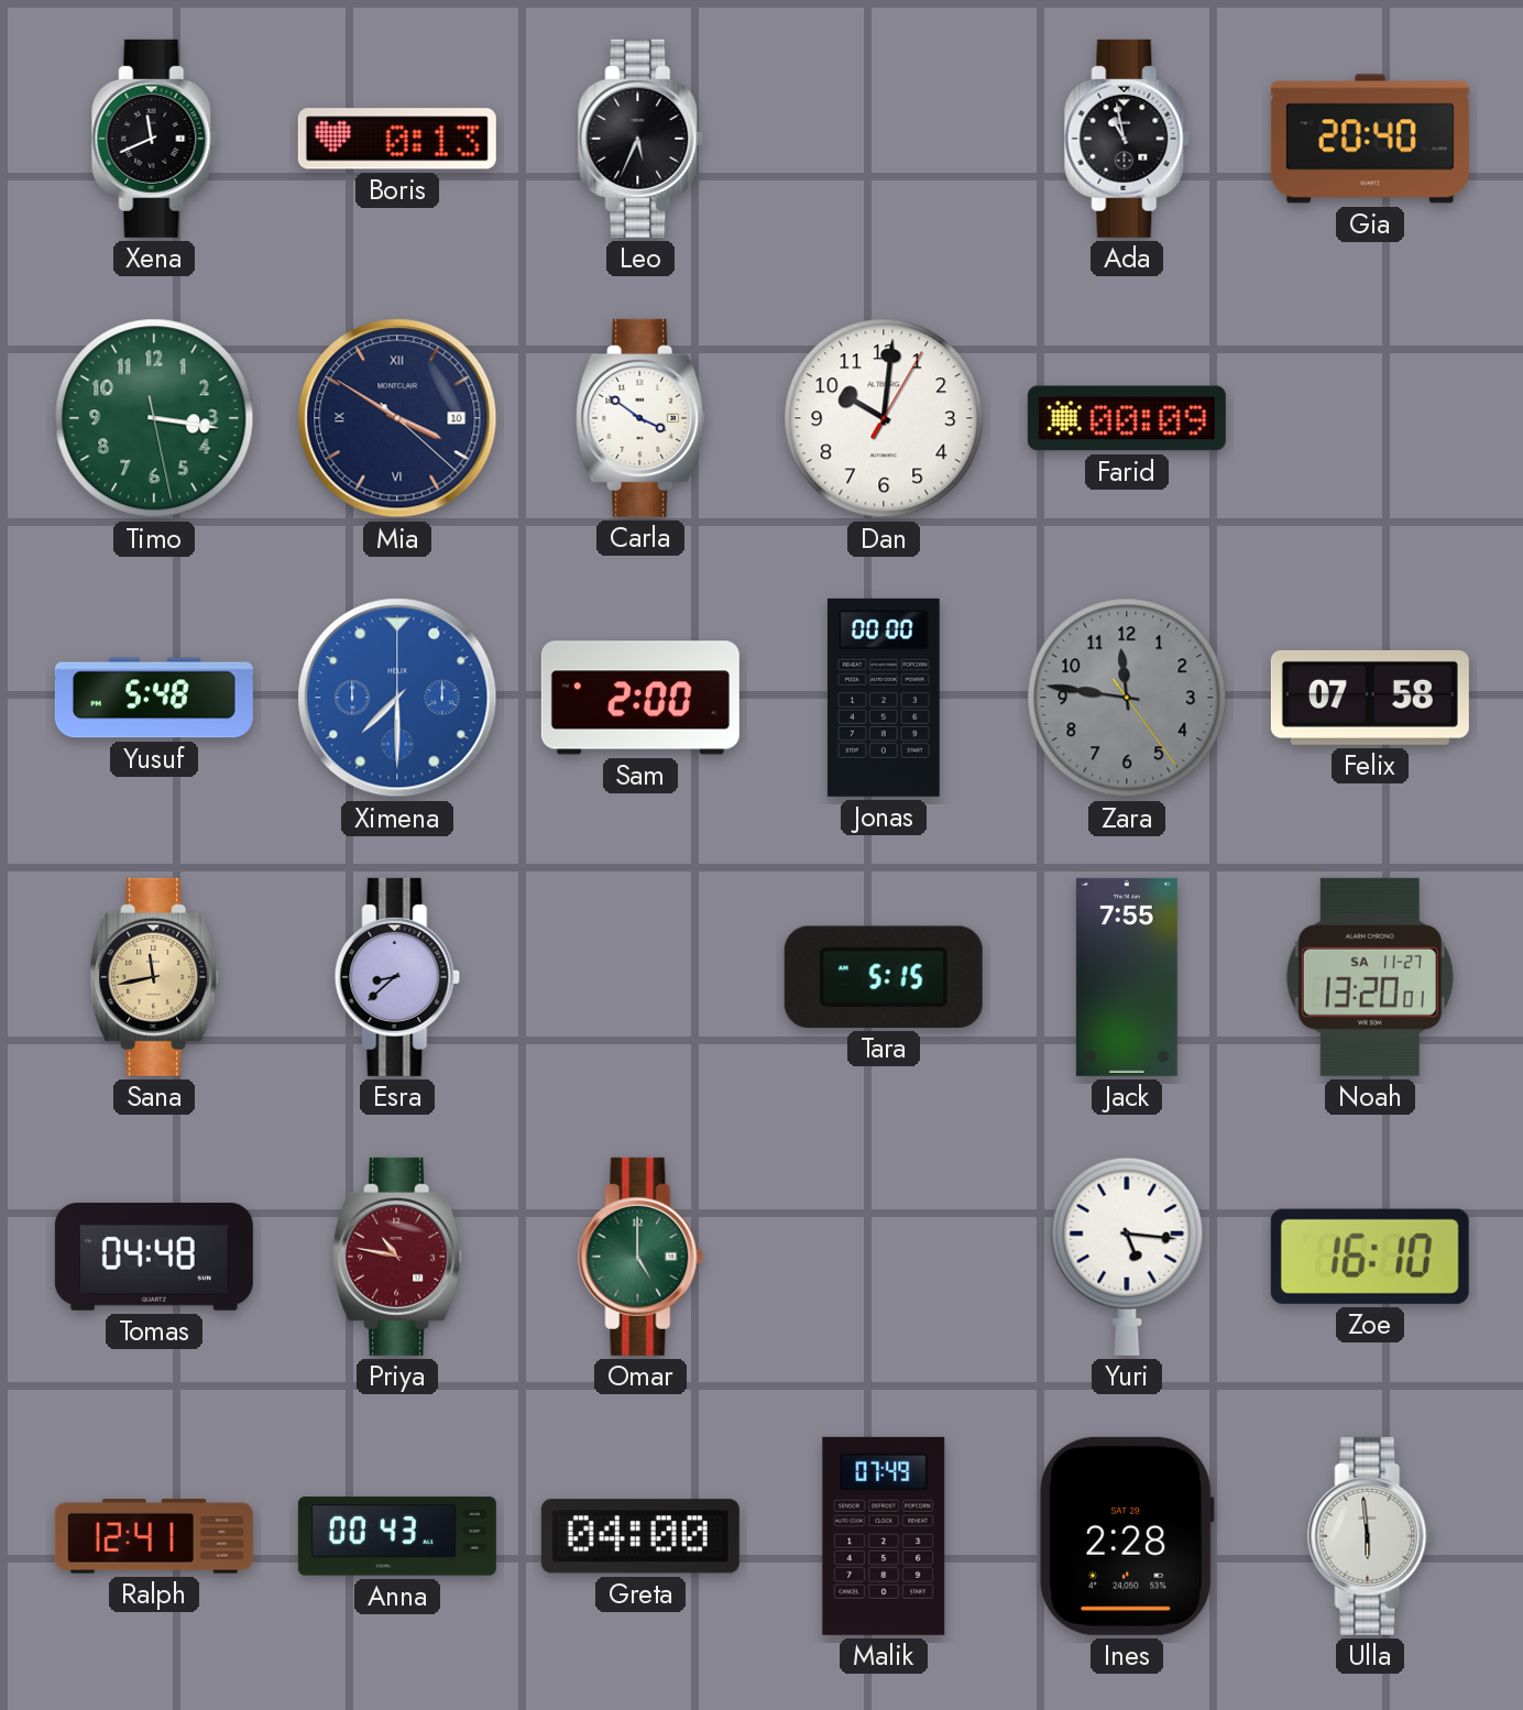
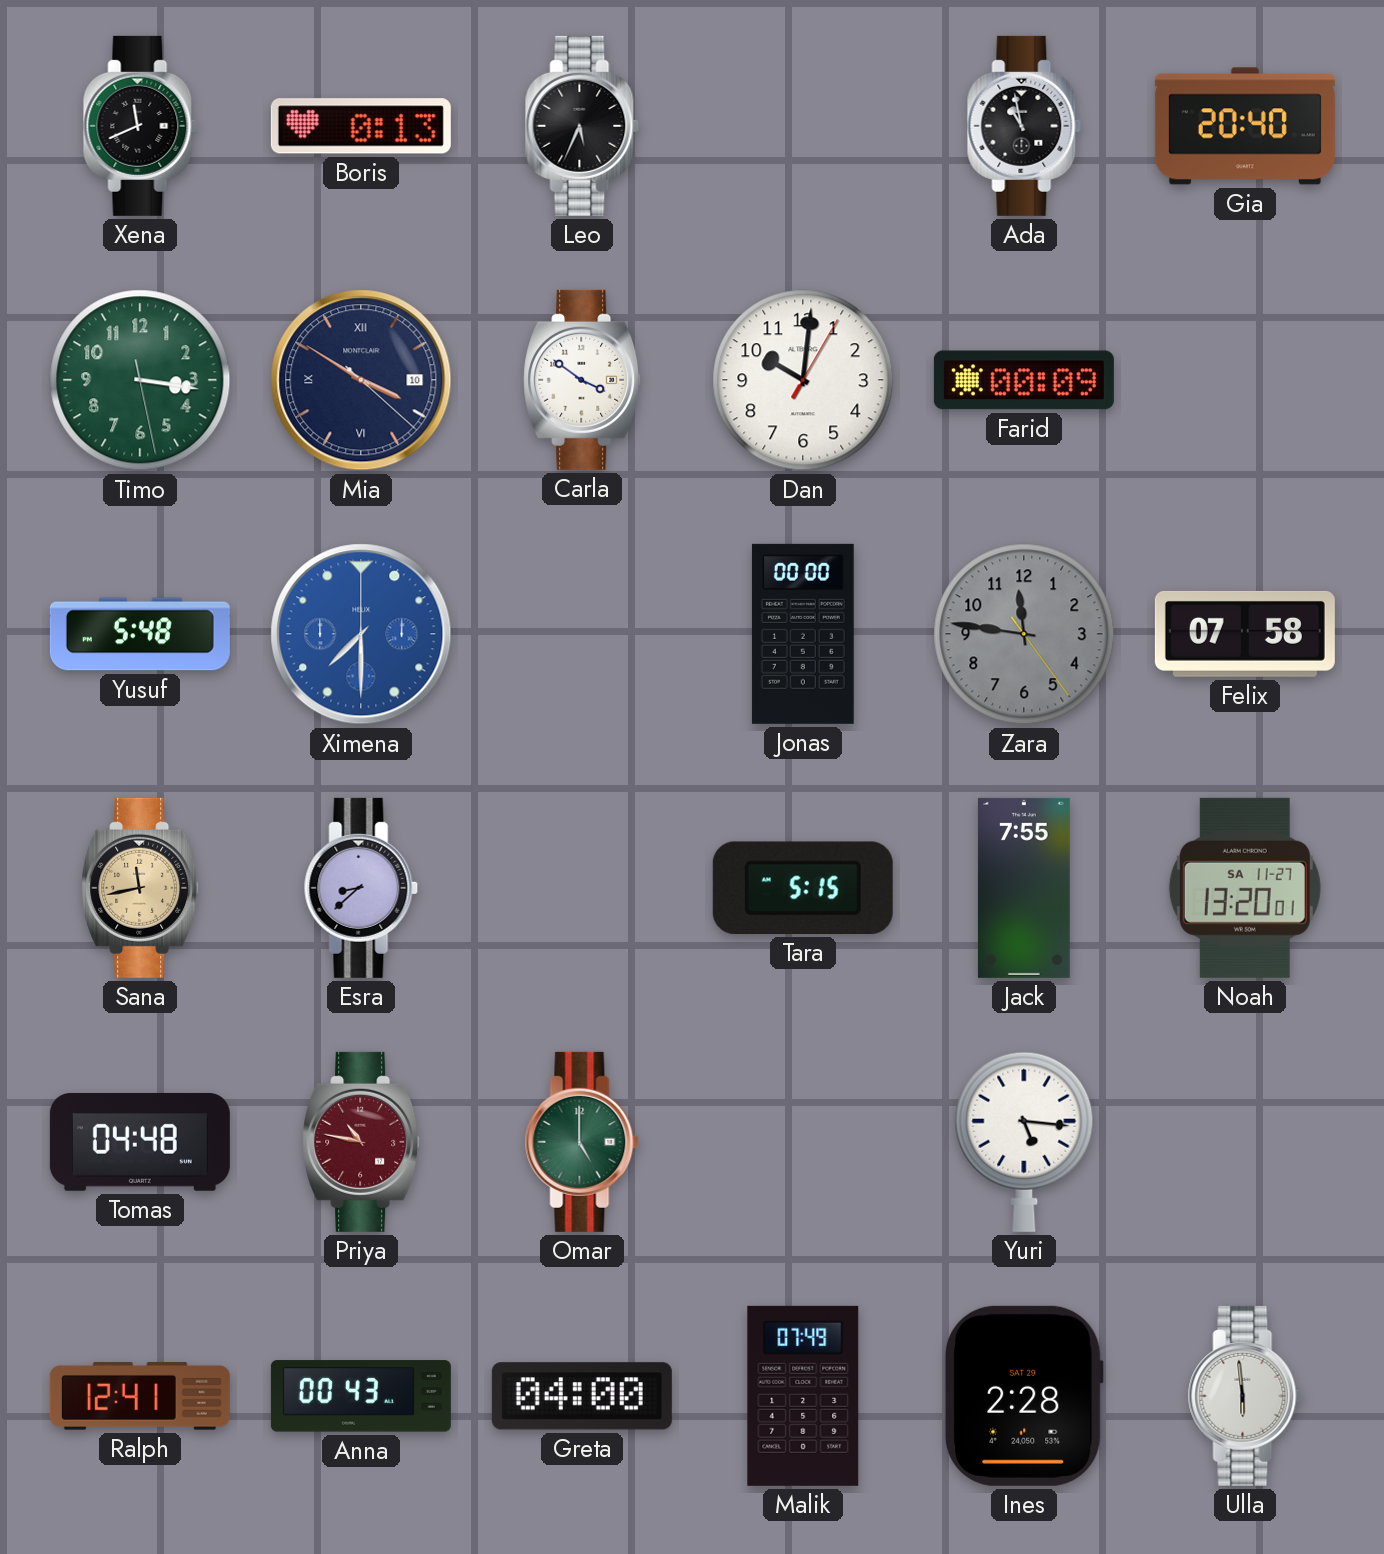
Sam: 2:00 -> none (640, 698)
Zoe: 16:10 -> none (1370, 1257)
